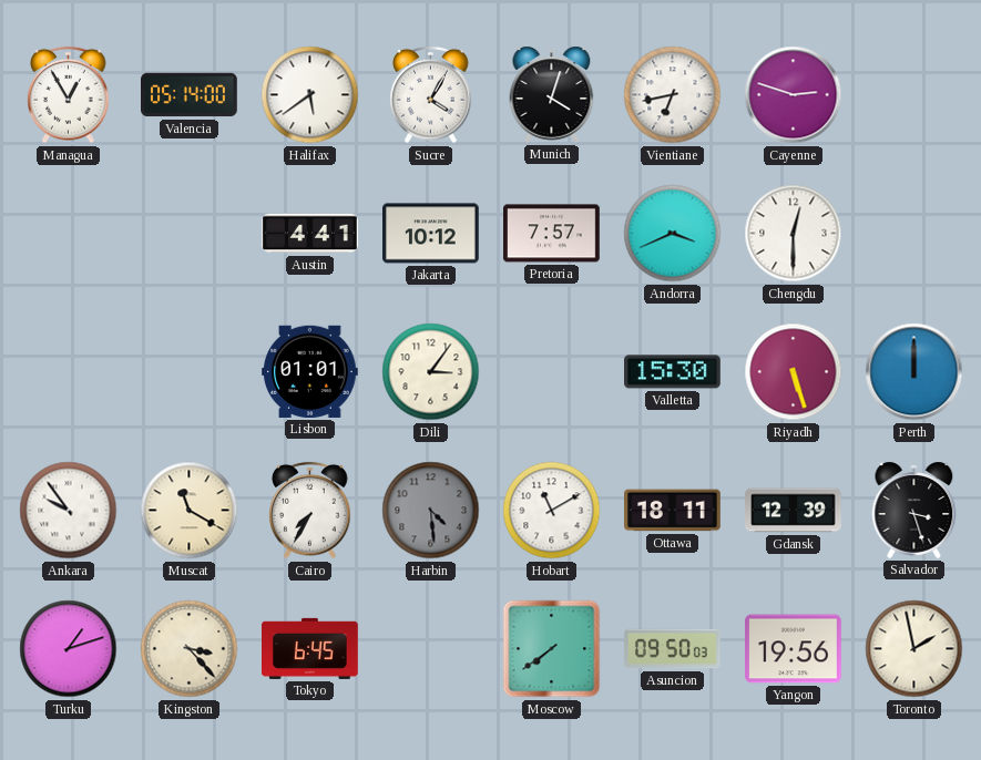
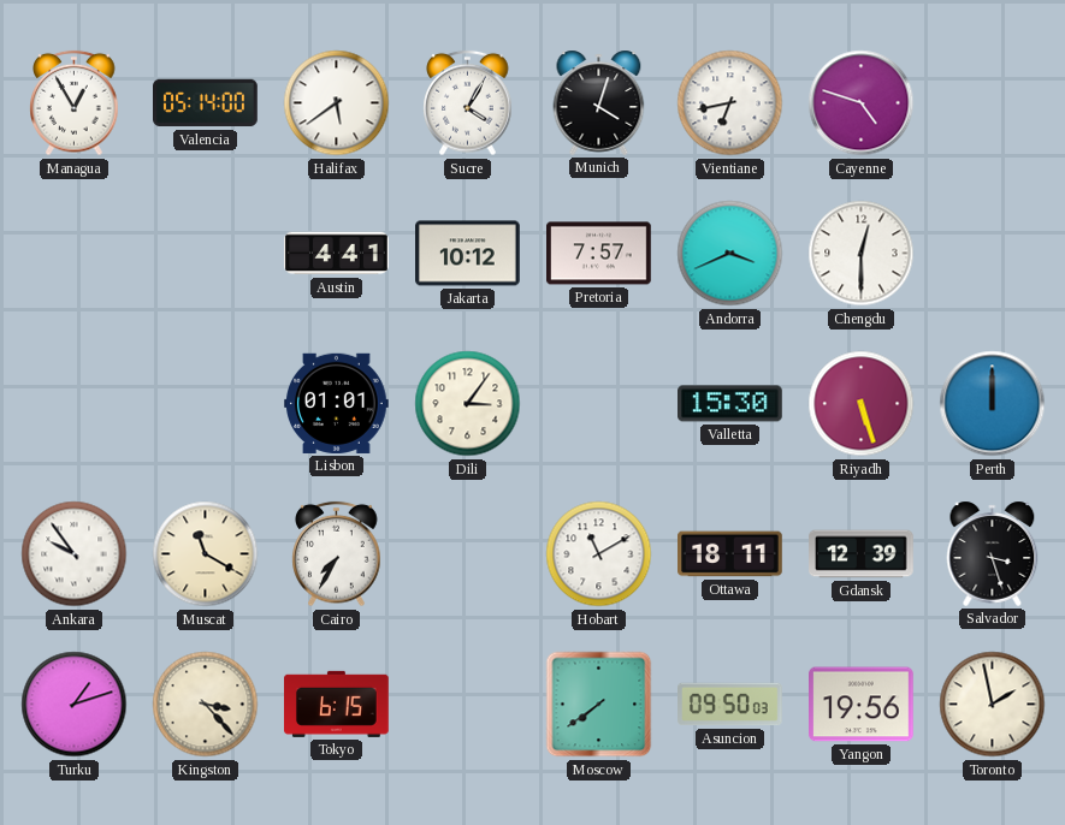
Cayenne: 2:48 -> 4:48 (862, 103)
Harbin: 4:29 -> none (431, 511)
Tokyo: 6:45 -> 6:15 (337, 704)
